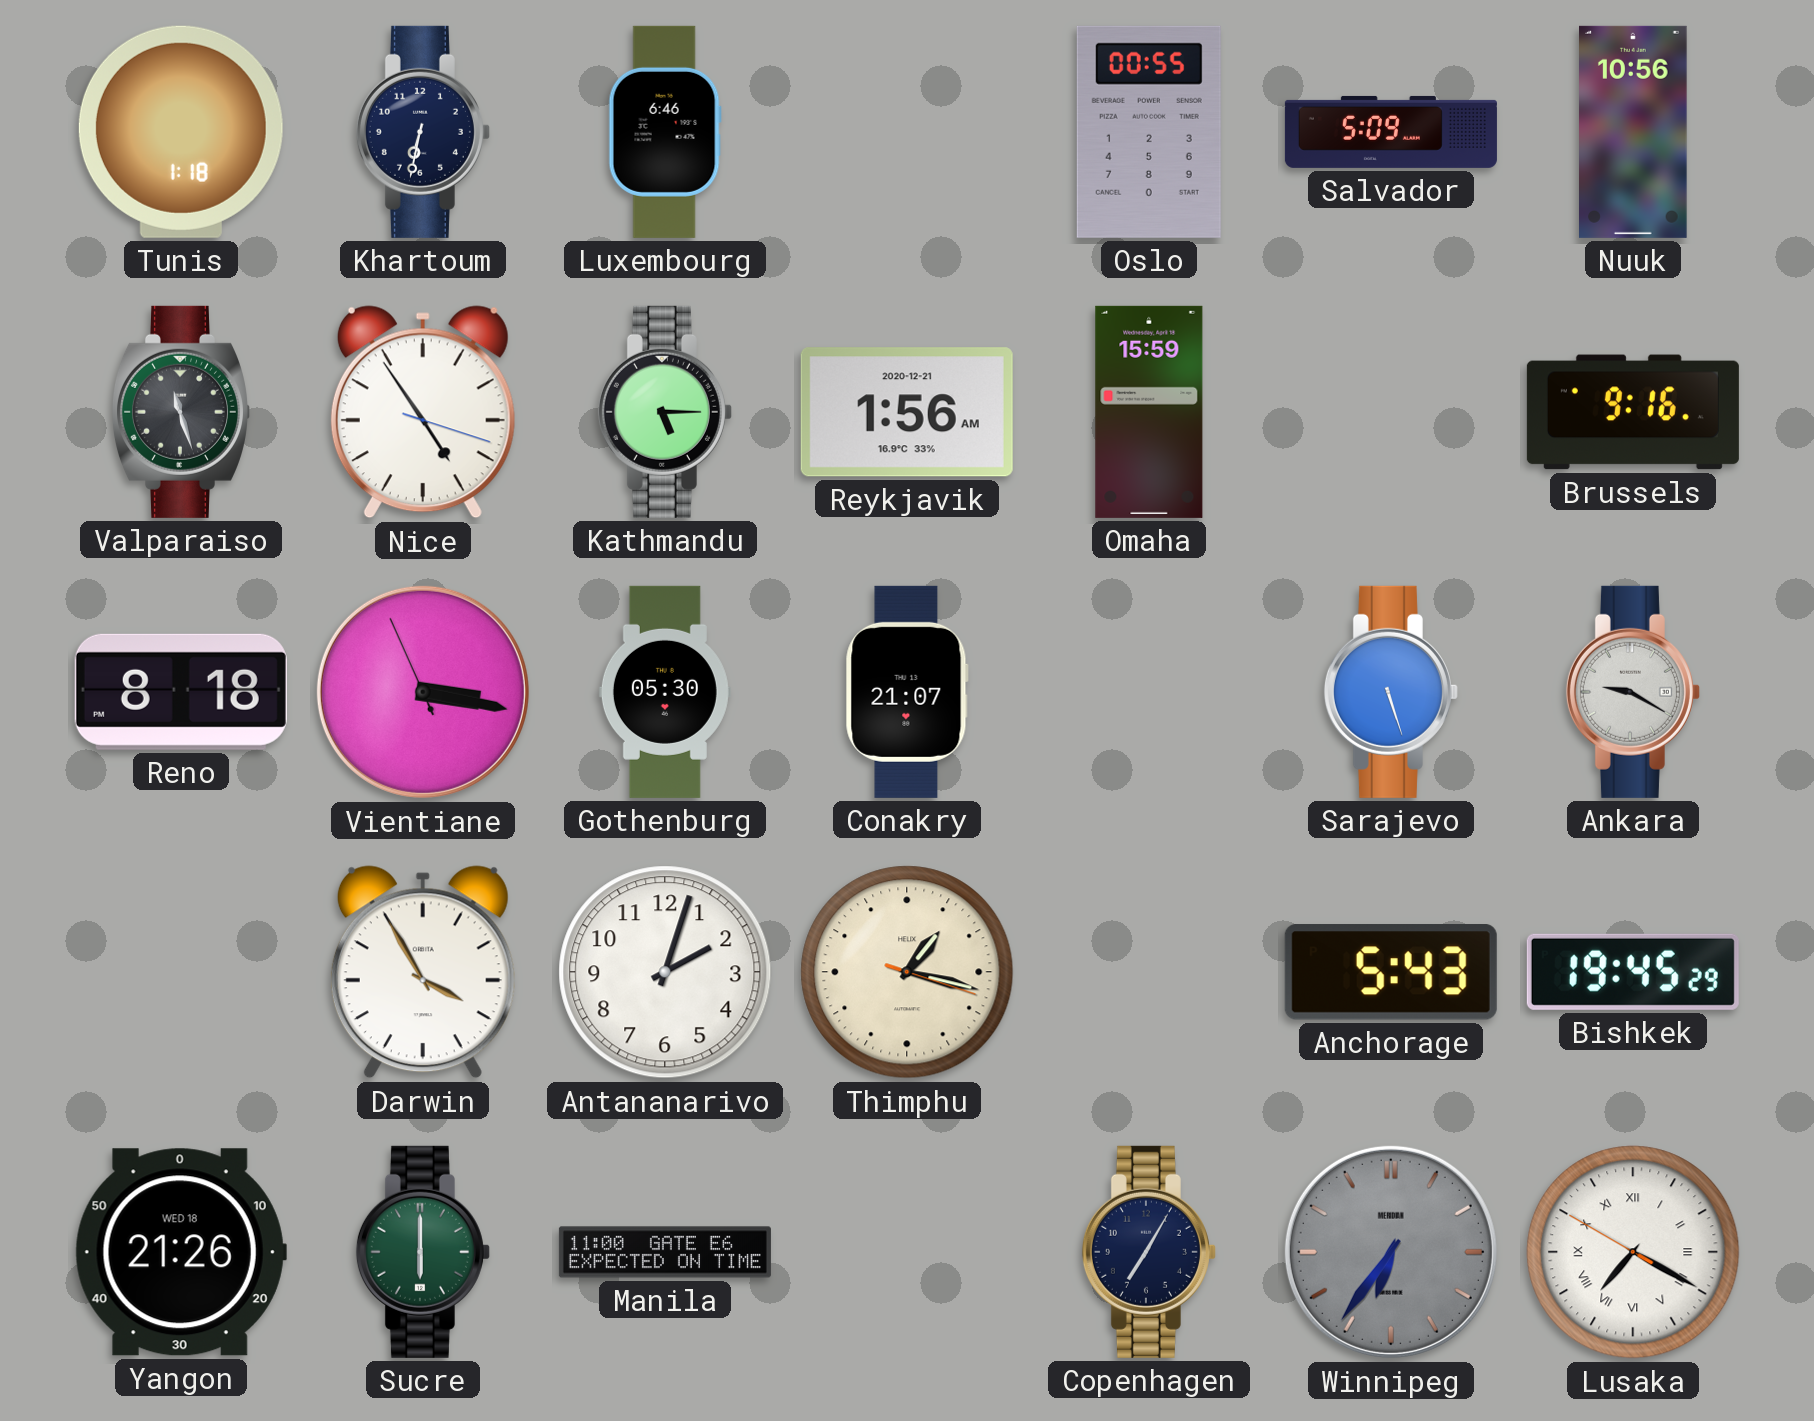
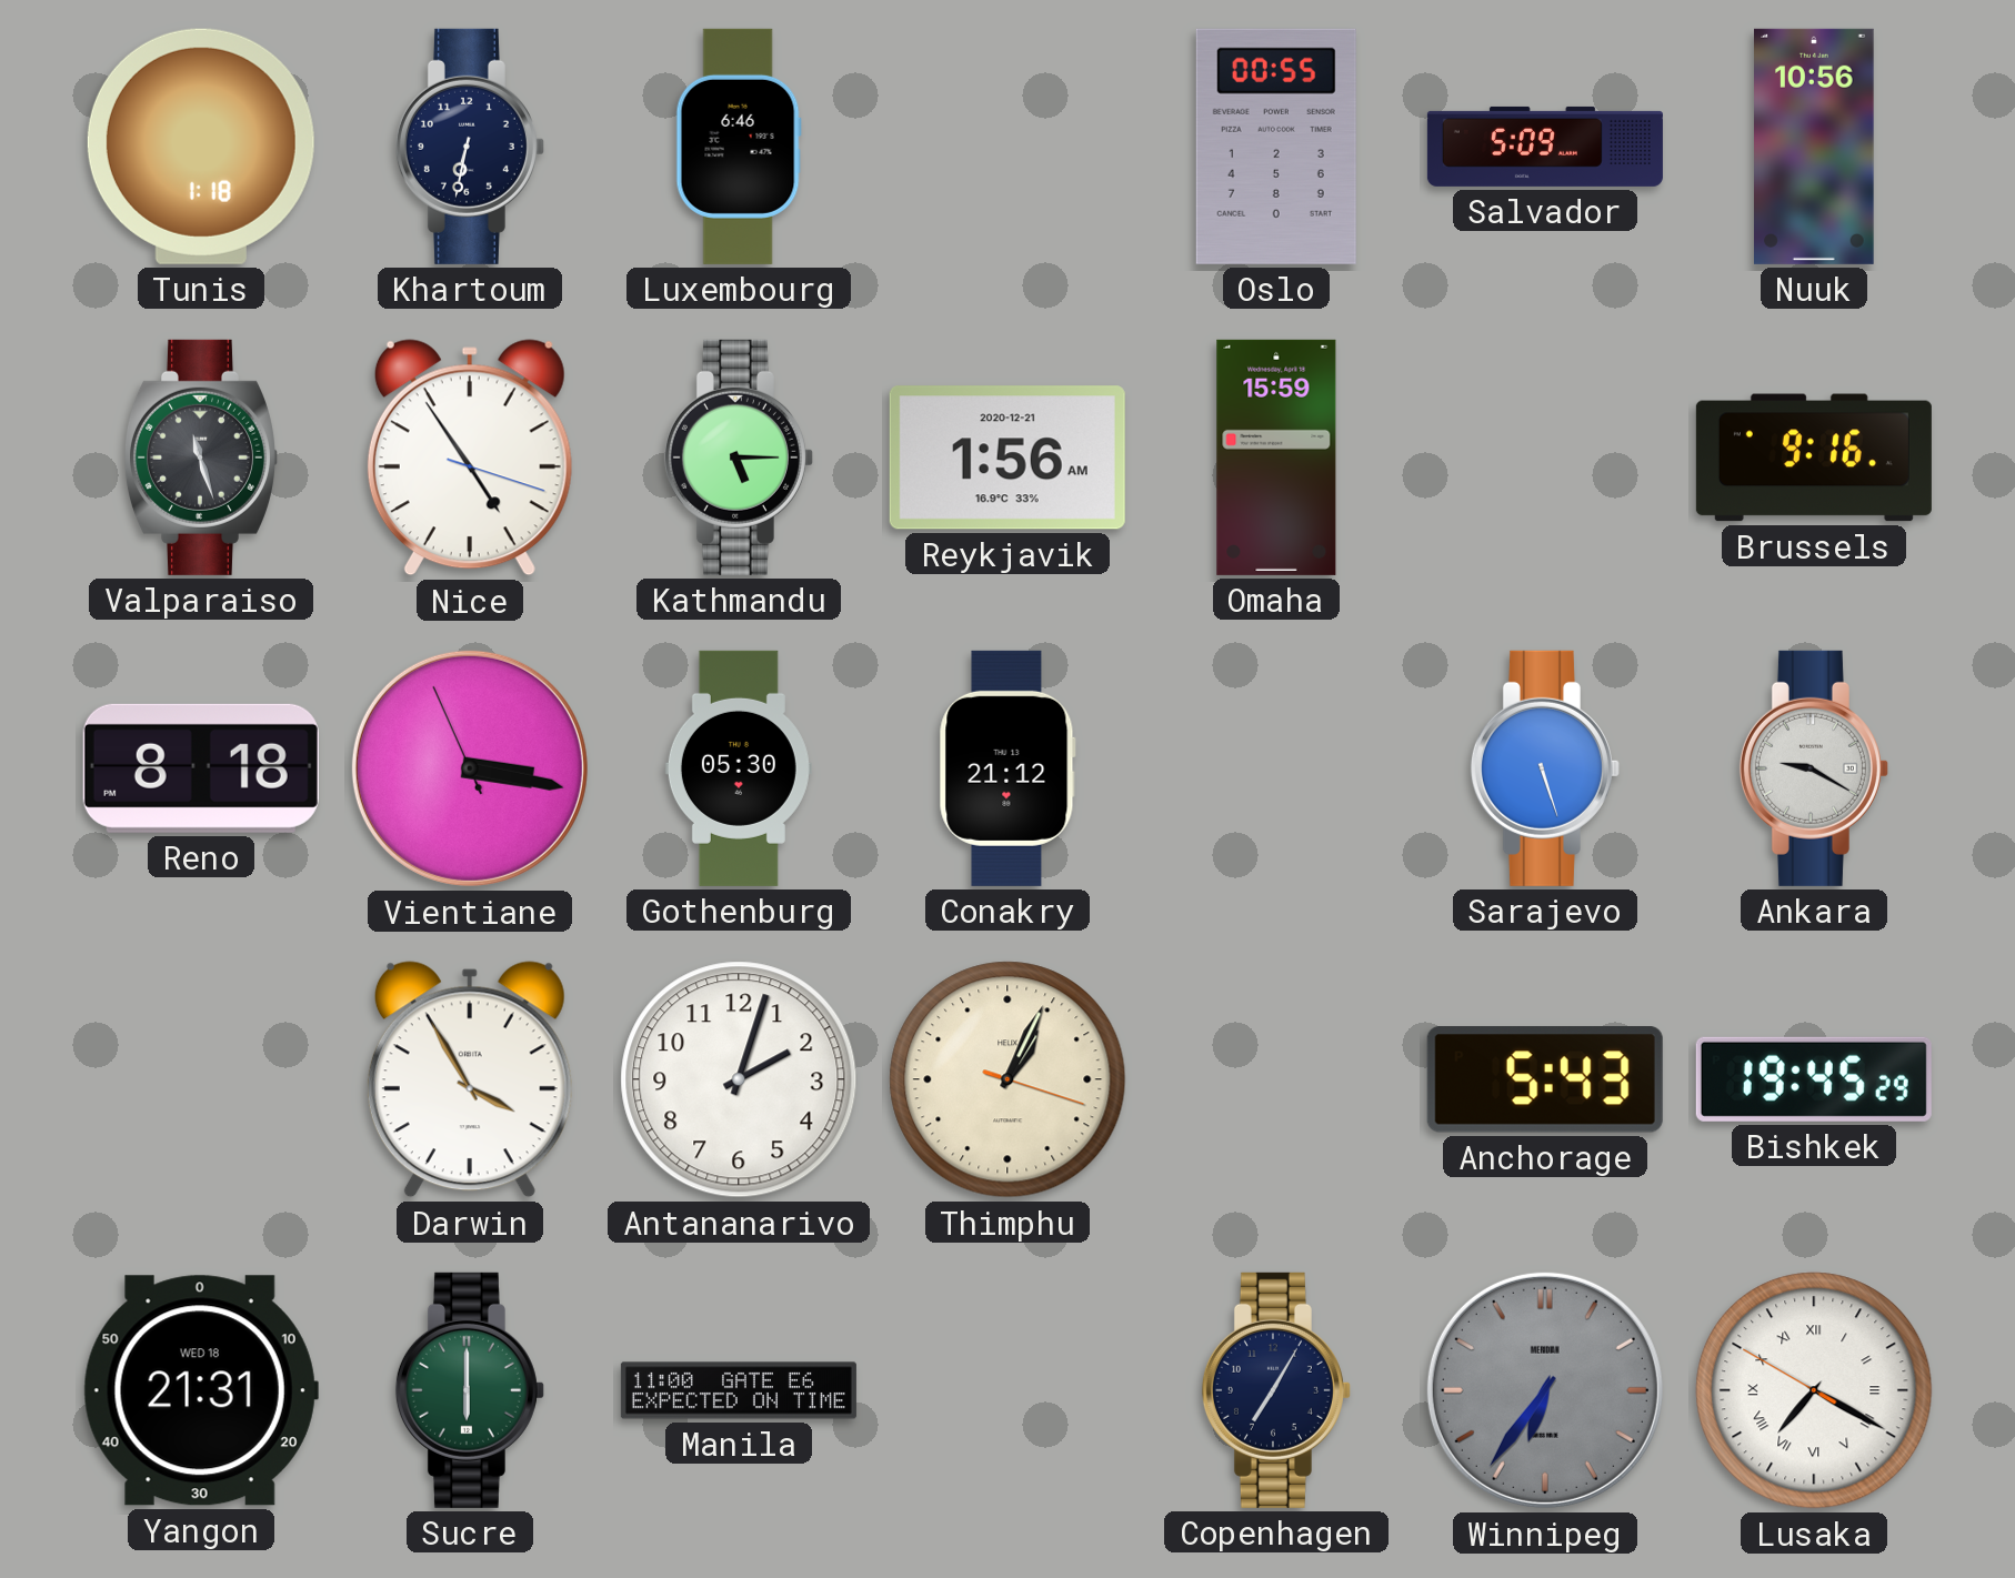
Conakry: 21:07 -> 21:12 (1008, 768)
Thimphu: 1:17 -> 1:04 (1008, 1079)
Yangon: 21:26 -> 21:31 (201, 1390)
